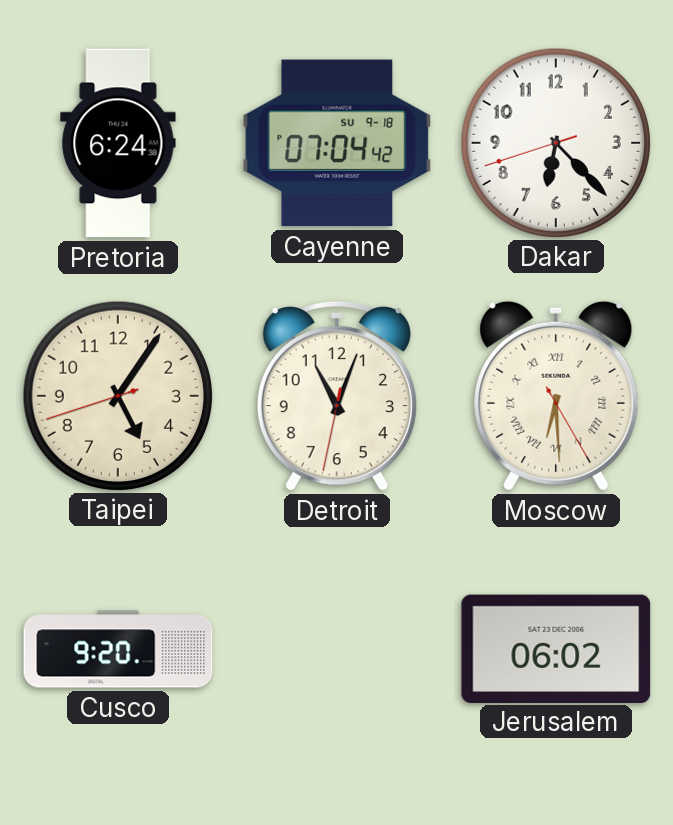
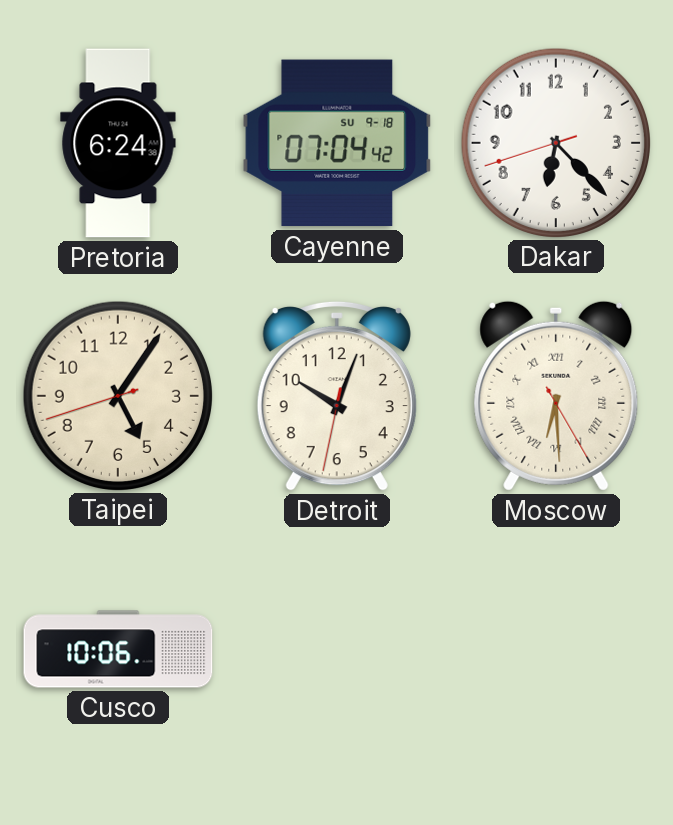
Detroit: 11:03 -> 10:03 (337, 396)
Cusco: 9:20 -> 10:06 (118, 649)
Jerusalem: 06:02 -> none (556, 648)
